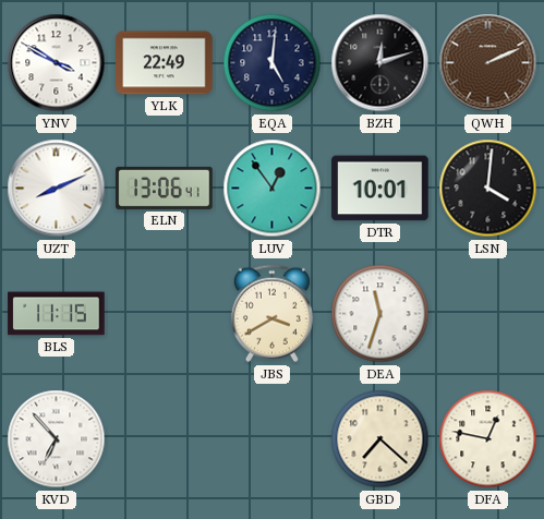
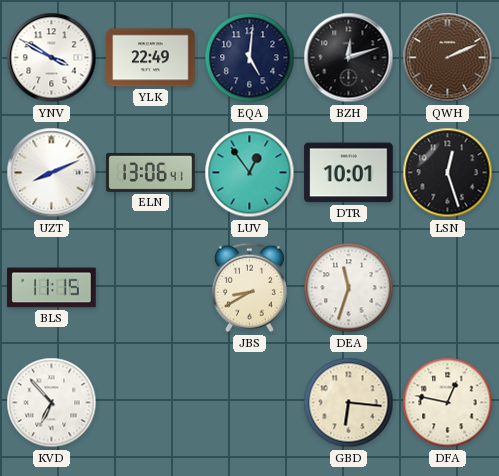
LSN: 4:01 -> 12:27 (448, 173)
JBS: 3:40 -> 8:40 (249, 288)
GBD: 7:22 -> 6:16 (349, 403)
